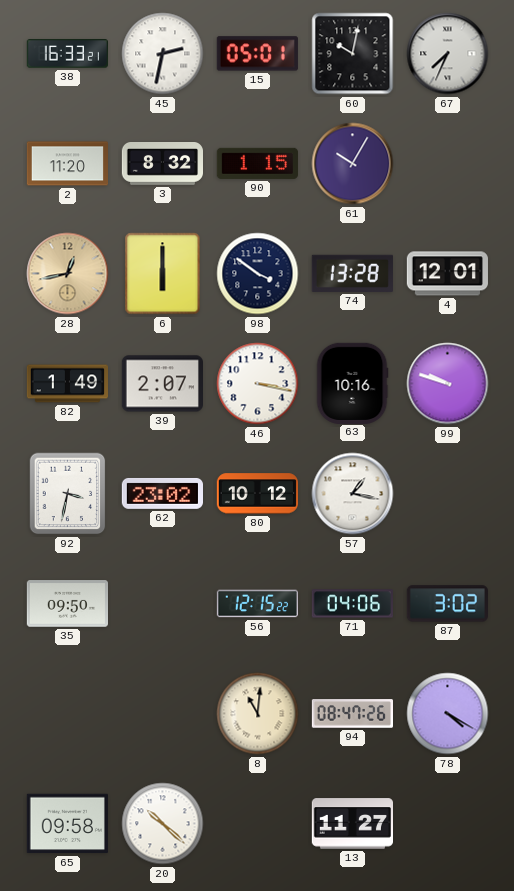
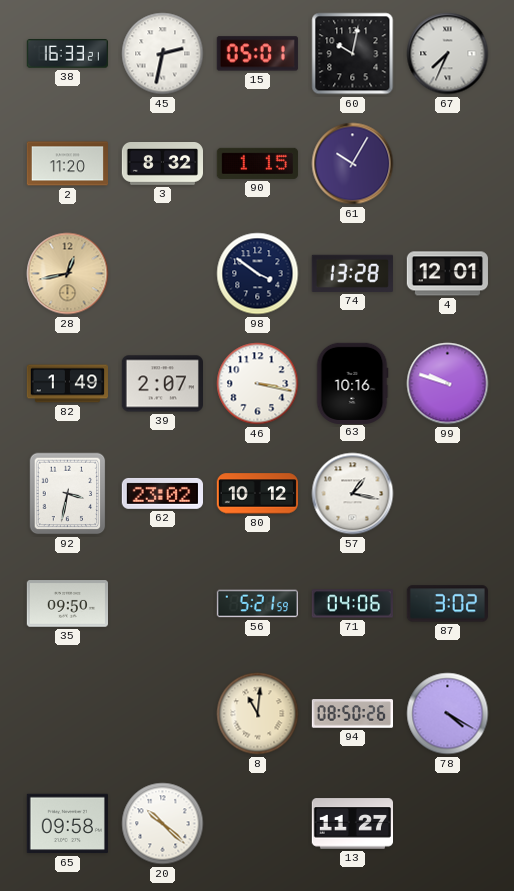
6: 6:00 -> none (163, 274)
56: 12:15 -> 5:21 (257, 604)
94: 08:47 -> 08:50 (352, 714)
